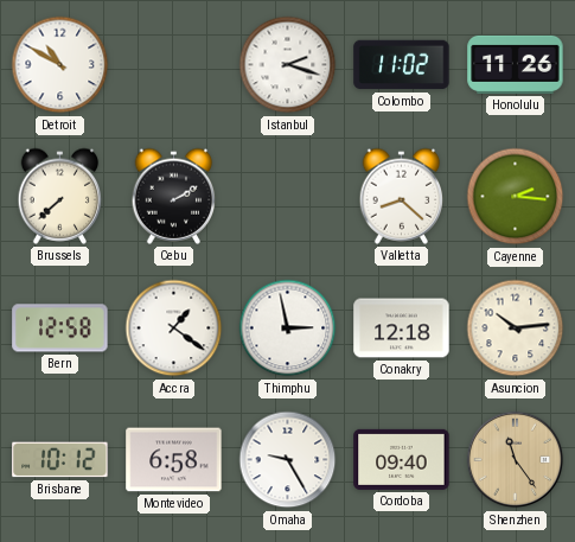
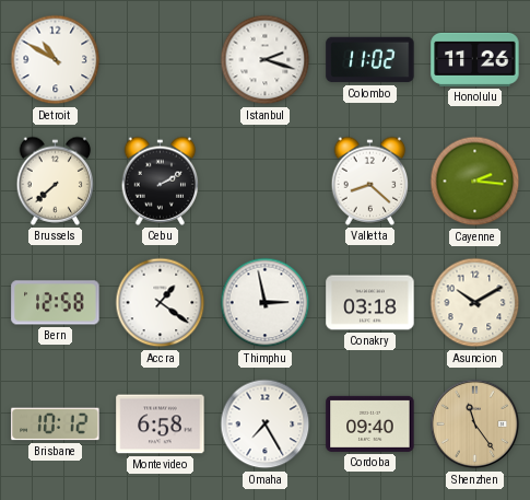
Conakry: 12:18 -> 03:18 (370, 303)
Asuncion: 10:14 -> 10:10 (475, 303)
Omaha: 9:25 -> 7:25 (266, 425)
